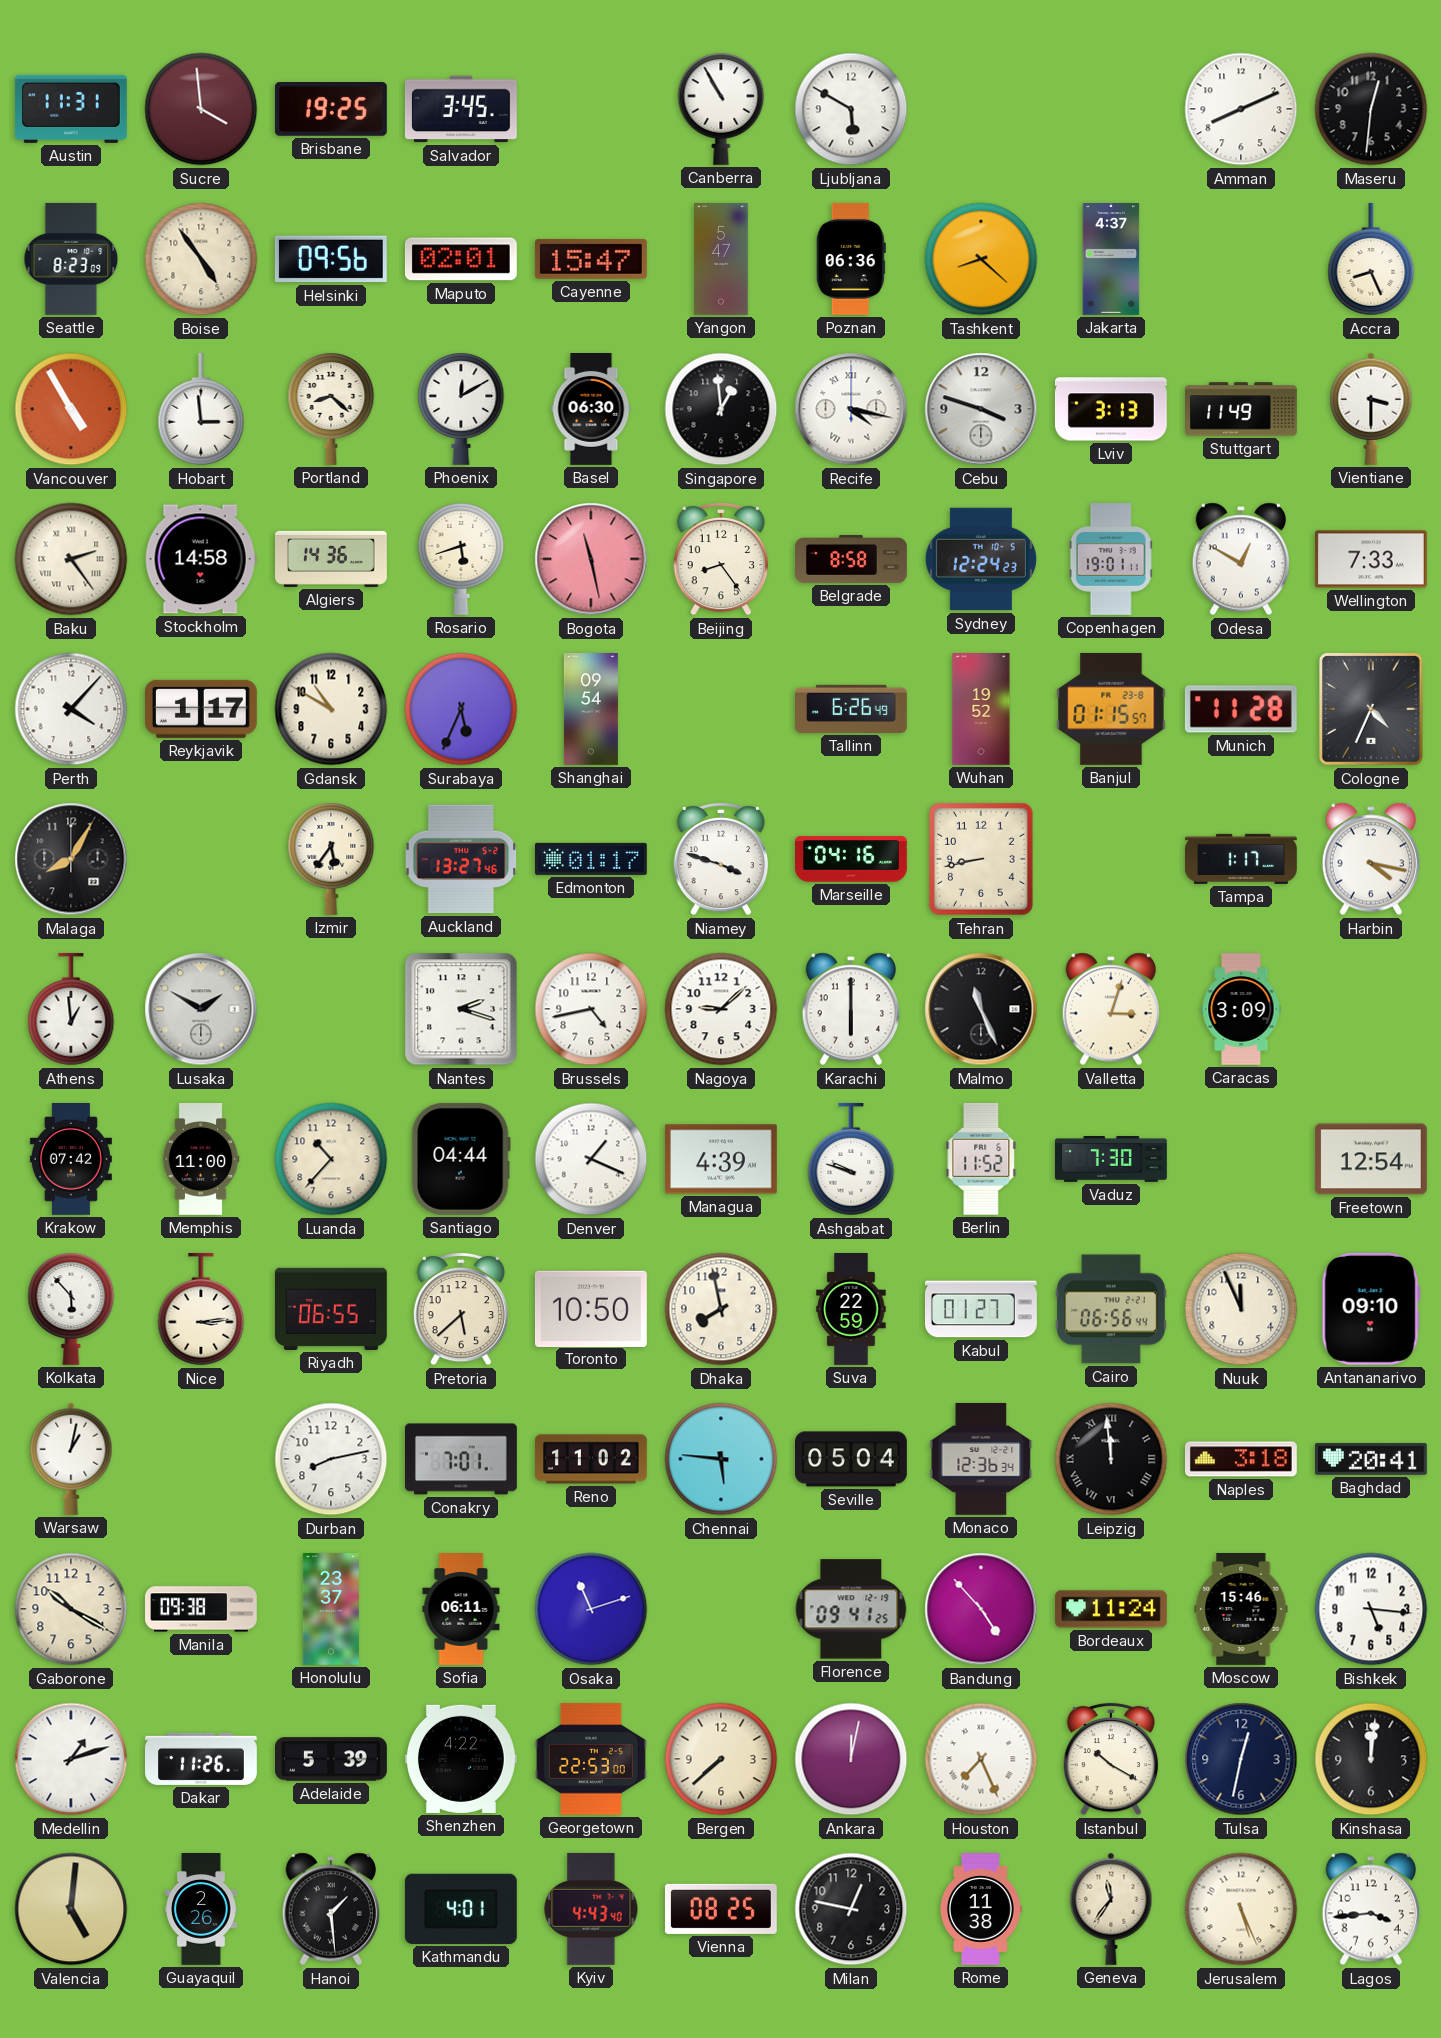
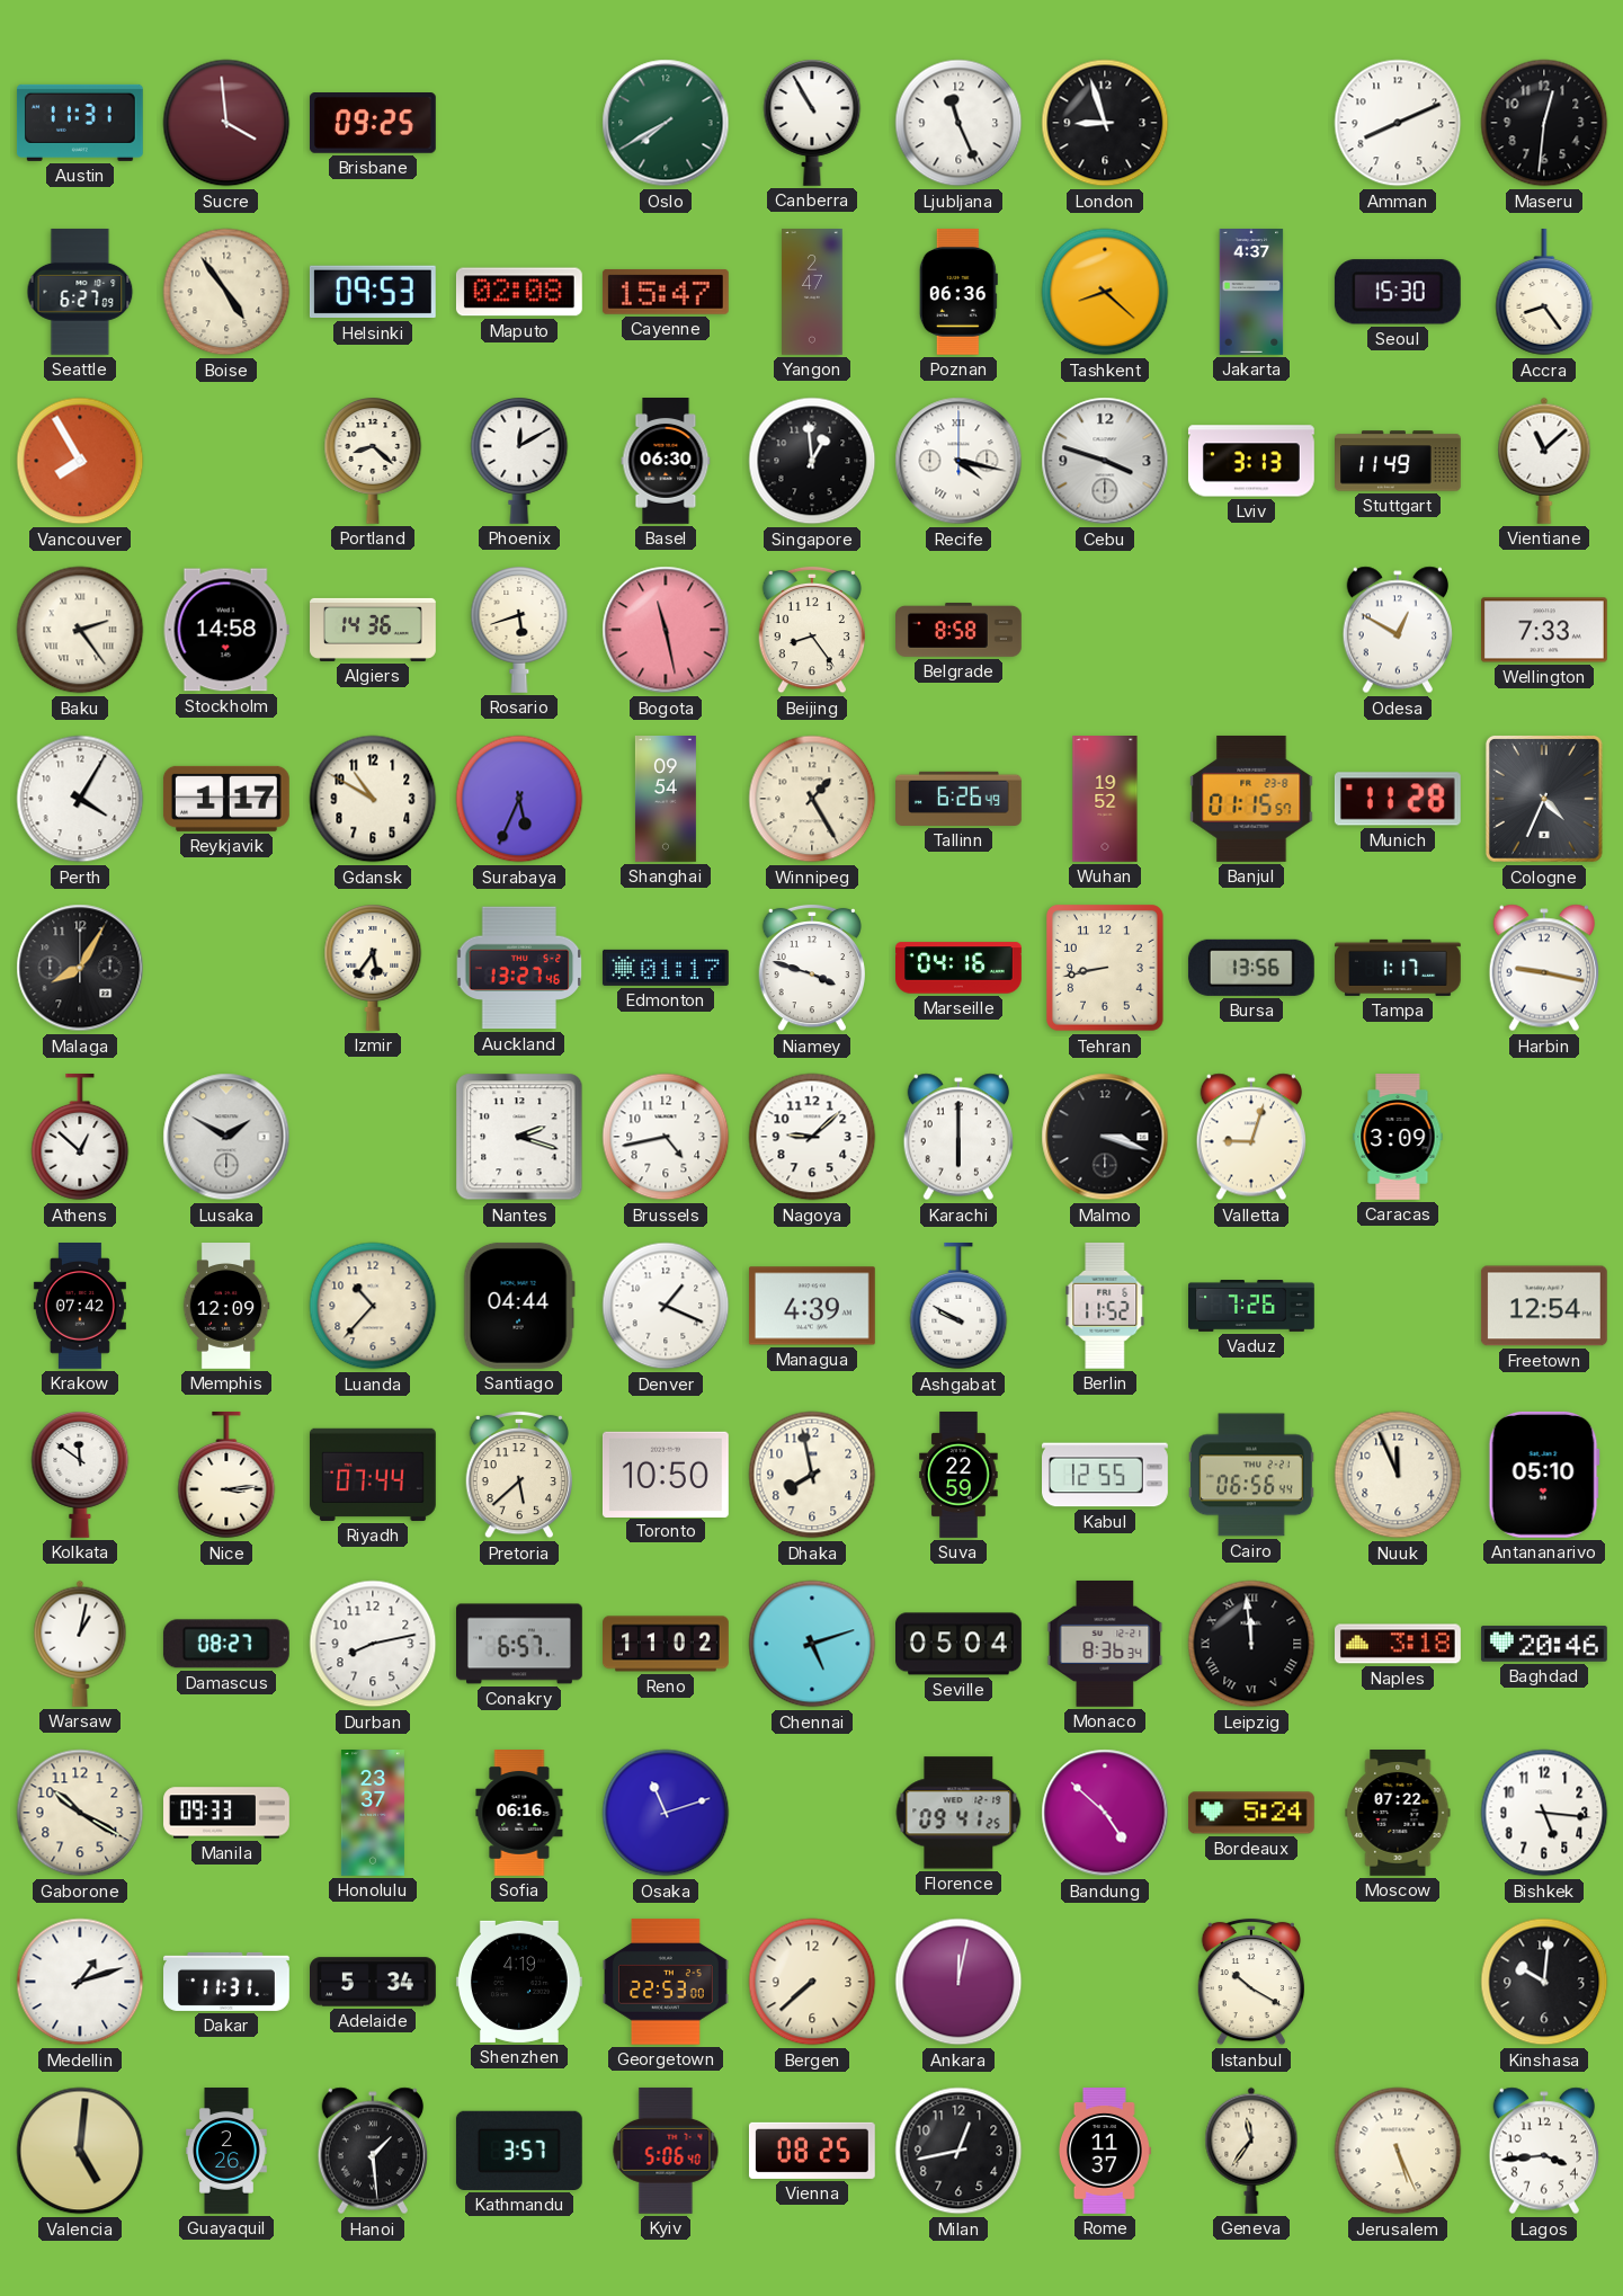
Brisbane: 19:25 -> 09:25 (373, 124)
Salvador: 3:45 -> none (461, 109)
Oslo: none -> 7:40 (666, 123)
Ljubljana: 5:50 -> 11:26 (958, 123)
London: none -> 8:57 (1105, 123)
Seattle: 8:23 -> 6:27 (80, 292)
Helsinki: 09:56 -> 09:53 (373, 292)
Maputo: 02:01 -> 02:08 (519, 292)
Yangon: 5:47 -> 2:47 (812, 293)
Seoul: none -> 15:30 (1398, 292)
Accra: 8:26 -> 8:24 (1544, 292)
Vancouver: 4:55 -> 7:55 (80, 461)
Hobart: 2:59 -> none (201, 409)
Vientiane: 3:30 -> 11:08 (1544, 461)
Sydney: 12:24 -> none (981, 559)
Copenhagen: 19:01 -> none (1111, 560)
Perth: 4:07 -> 4:05 (80, 799)
Winnipeg: none -> 1:25 (812, 799)
Bursa: none -> 13:56 (1251, 968)
Harbin: 4:17 -> 9:17 (1543, 968)
Athens: 12:59 -> 12:52 (80, 1137)
Malmo: 11:26 -> 3:18 (1105, 1137)
Valletta: 3:03 -> 9:03 (1250, 1137)
Memphis: 11:00 -> 12:09 (226, 1307)
Ashgabat: 9:48 -> 9:50 (958, 1306)
Vaduz: 7:30 -> 7:26 (1252, 1307)
Kolkata: 5:53 -> 11:51 (80, 1475)
Riyadh: 06:55 -> 07:44 (373, 1475)
Kabul: 01:27 -> 12:55 (1106, 1475)
Antananarivo: 09:10 -> 05:10 (1544, 1475)
Damascus: none -> 08:27 (226, 1644)
Conakry: 7:01 -> 6:57 (520, 1644)
Chennai: 5:46 -> 5:12 (812, 1644)
Monaco: 12:36 -> 8:36 (1105, 1644)
Baghdad: 20:41 -> 20:46 (1544, 1644)
Manila: 09:38 -> 09:33 (228, 1813)
Sofia: 06:11 -> 06:16 (519, 1814)
Bandung: 4:53 -> 4:52 (1105, 1813)
Bordeaux: 11:24 -> 5:24 (1251, 1813)
Moscow: 15:46 -> 07:22 (1398, 1814)
Dakar: 11:26 -> 11:31 (228, 1982)
Adelaide: 5:39 -> 5:34 (374, 1982)
Shenzhen: 4:22 -> 4:19 (519, 1982)
Houston: 7:26 -> none (981, 1759)
Tulsa: 12:32 -> none (1241, 1759)
Kinshasa: 12:01 -> 10:01 (1544, 1982)
Kathmandu: 4:01 -> 3:57 (519, 2151)
Kyiv: 4:43 -> 5:06 (666, 2151)
Milan: 12:47 -> 12:43 (958, 2151)
Rome: 11:38 -> 11:37 (1105, 2152)
